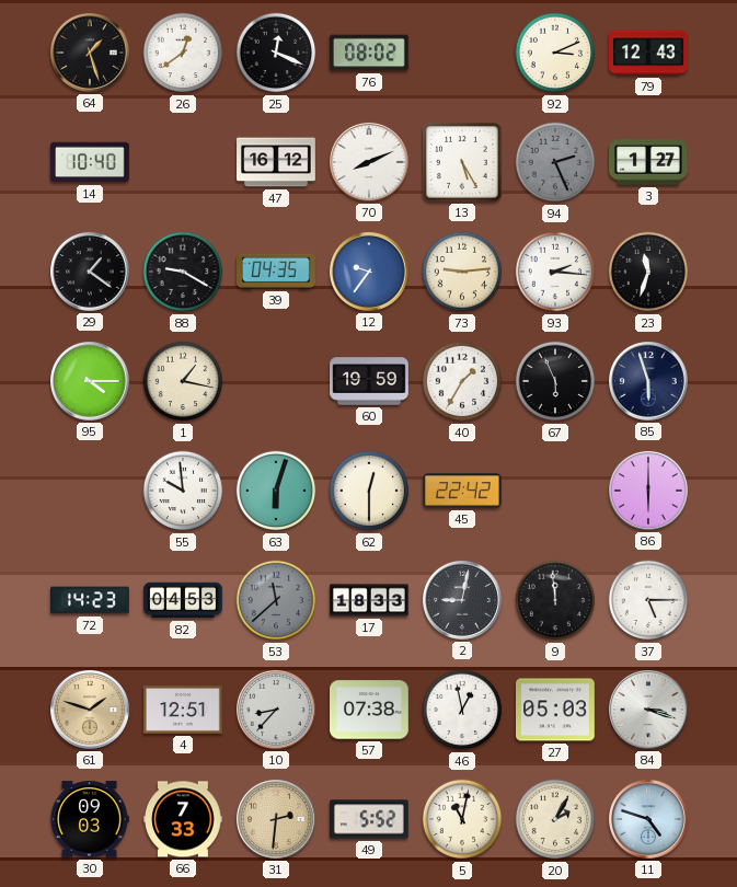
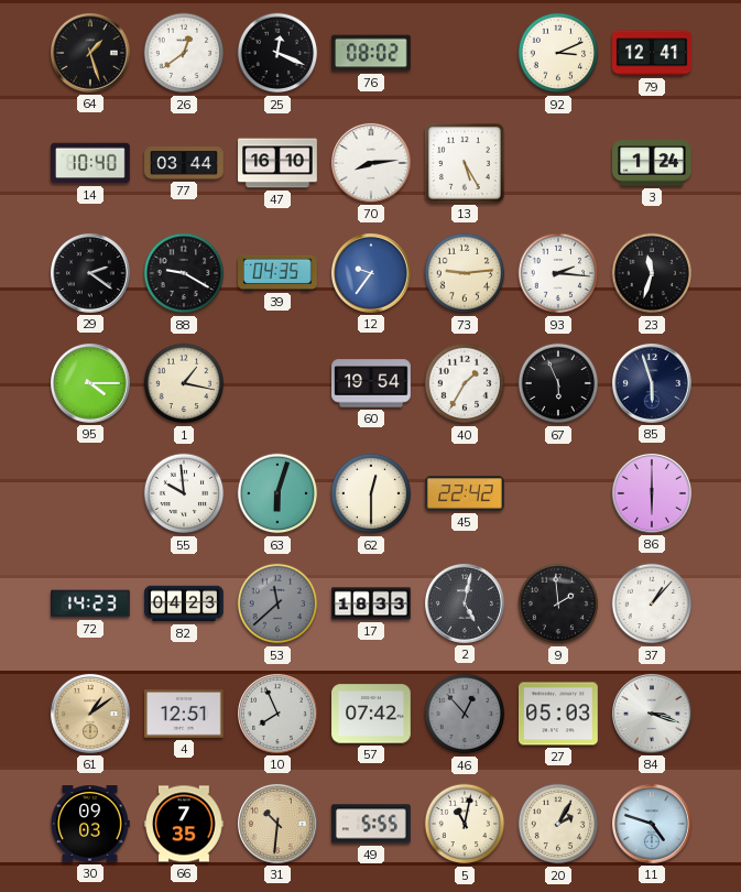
79: 12:43 -> 12:41 (652, 53)
77: none -> 03:44 (184, 163)
47: 16:12 -> 16:10 (277, 163)
70: 8:11 -> 8:14 (371, 163)
94: 2:26 -> none (555, 162)
3: 1:27 -> 1:24 (652, 163)
29: 1:21 -> 2:21 (90, 273)
60: 19:59 -> 19:54 (371, 383)
82: 04:53 -> 04:23 (184, 603)
2: 9:02 -> 5:02 (465, 603)
9: 11:59 -> 1:59 (558, 603)
37: 5:15 -> 1:07 (652, 603)
61: 1:48 -> 1:09 (90, 714)
10: 8:37 -> 7:56 (277, 714)
57: 07:38 -> 07:42 (371, 714)
46: 12:58 -> 12:53 (465, 714)
46 dial: white -> grey (465, 714)
66: 7:33 -> 7:35 (184, 824)
31: 2:31 -> 10:31 (277, 824)
49: 5:52 -> 5:55 (372, 824)
